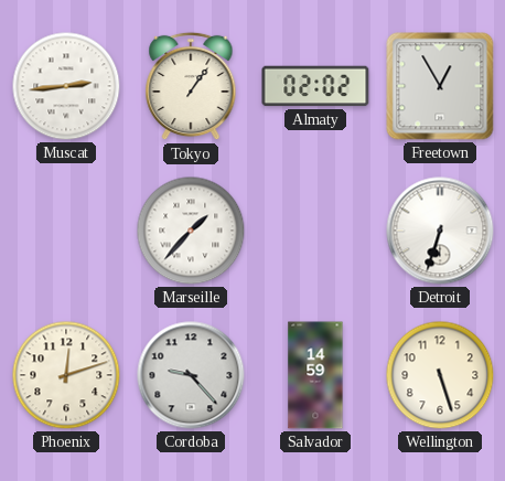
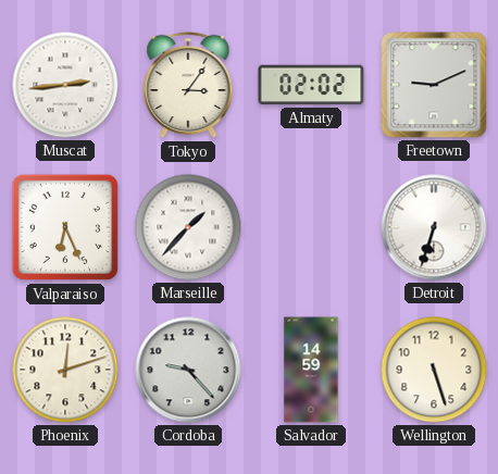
Tokyo: 1:06 -> 3:06 (188, 85)
Freetown: 12:55 -> 9:11 (434, 85)
Valparaiso: none -> 6:26 (65, 227)
